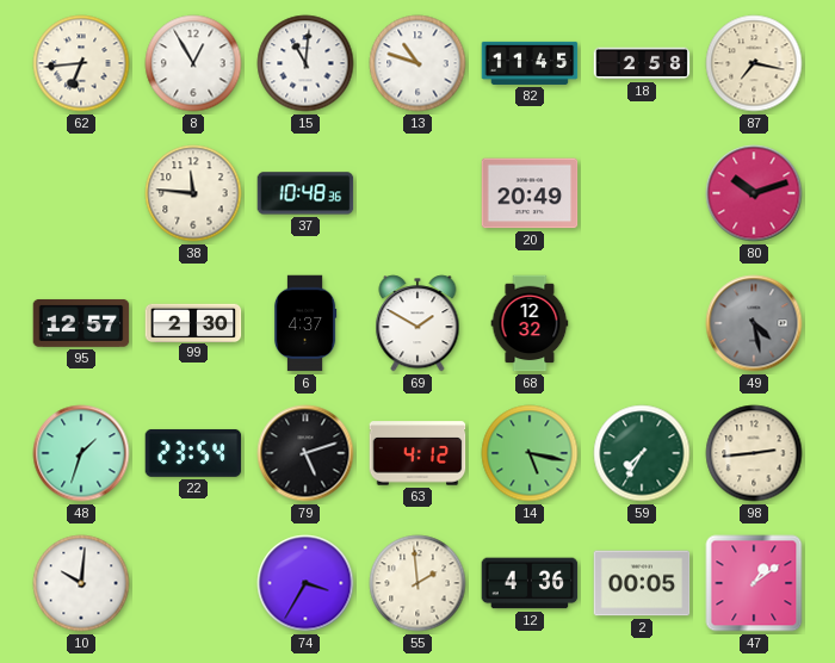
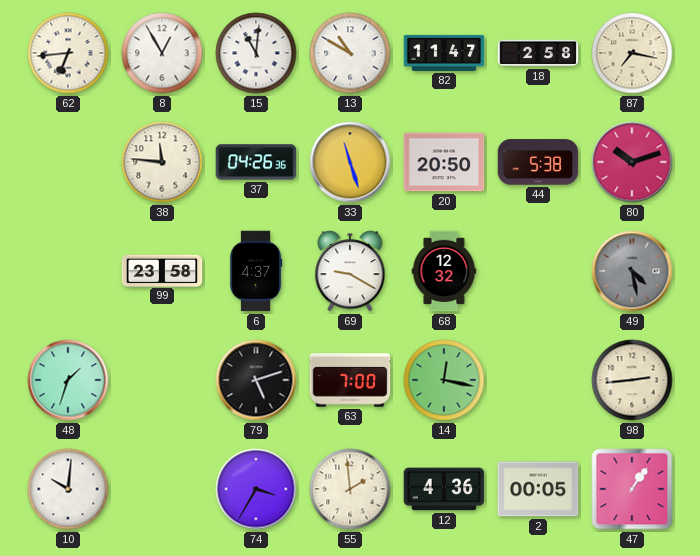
13: 10:48 -> 10:50 (350, 53)
82: 11:45 -> 11:47 (444, 53)
37: 10:48 -> 04:26 (256, 162)
33: none -> 11:27 (350, 162)
20: 20:49 -> 20:50 (444, 162)
44: none -> 5:38 (538, 162)
95: 12:57 -> none (81, 323)
99: 2:30 -> 23:58 (162, 270)
69: 1:50 -> 9:20 (350, 271)
22: 23:54 -> none (193, 453)
63: 4:12 -> 7:00 (350, 380)
14: 5:17 -> 12:17 (444, 380)
59: 7:35 -> none (642, 453)
47: 1:09 -> 1:06 (632, 489)
